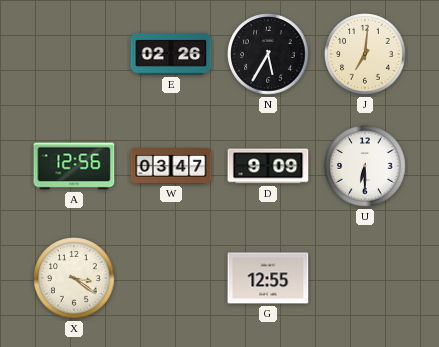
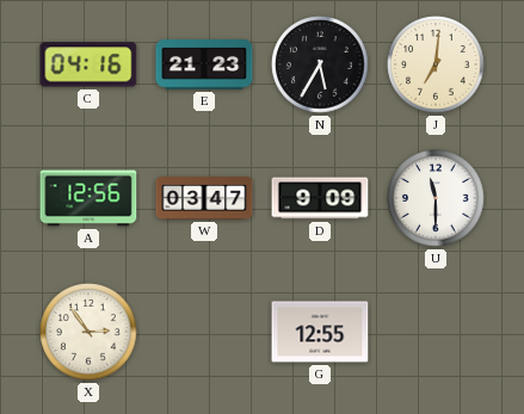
C: none -> 04:16 (88, 64)
E: 02:26 -> 21:23 (204, 64)
U: 6:30 -> 11:30 (436, 198)
X: 3:21 -> 2:54 (88, 332)
